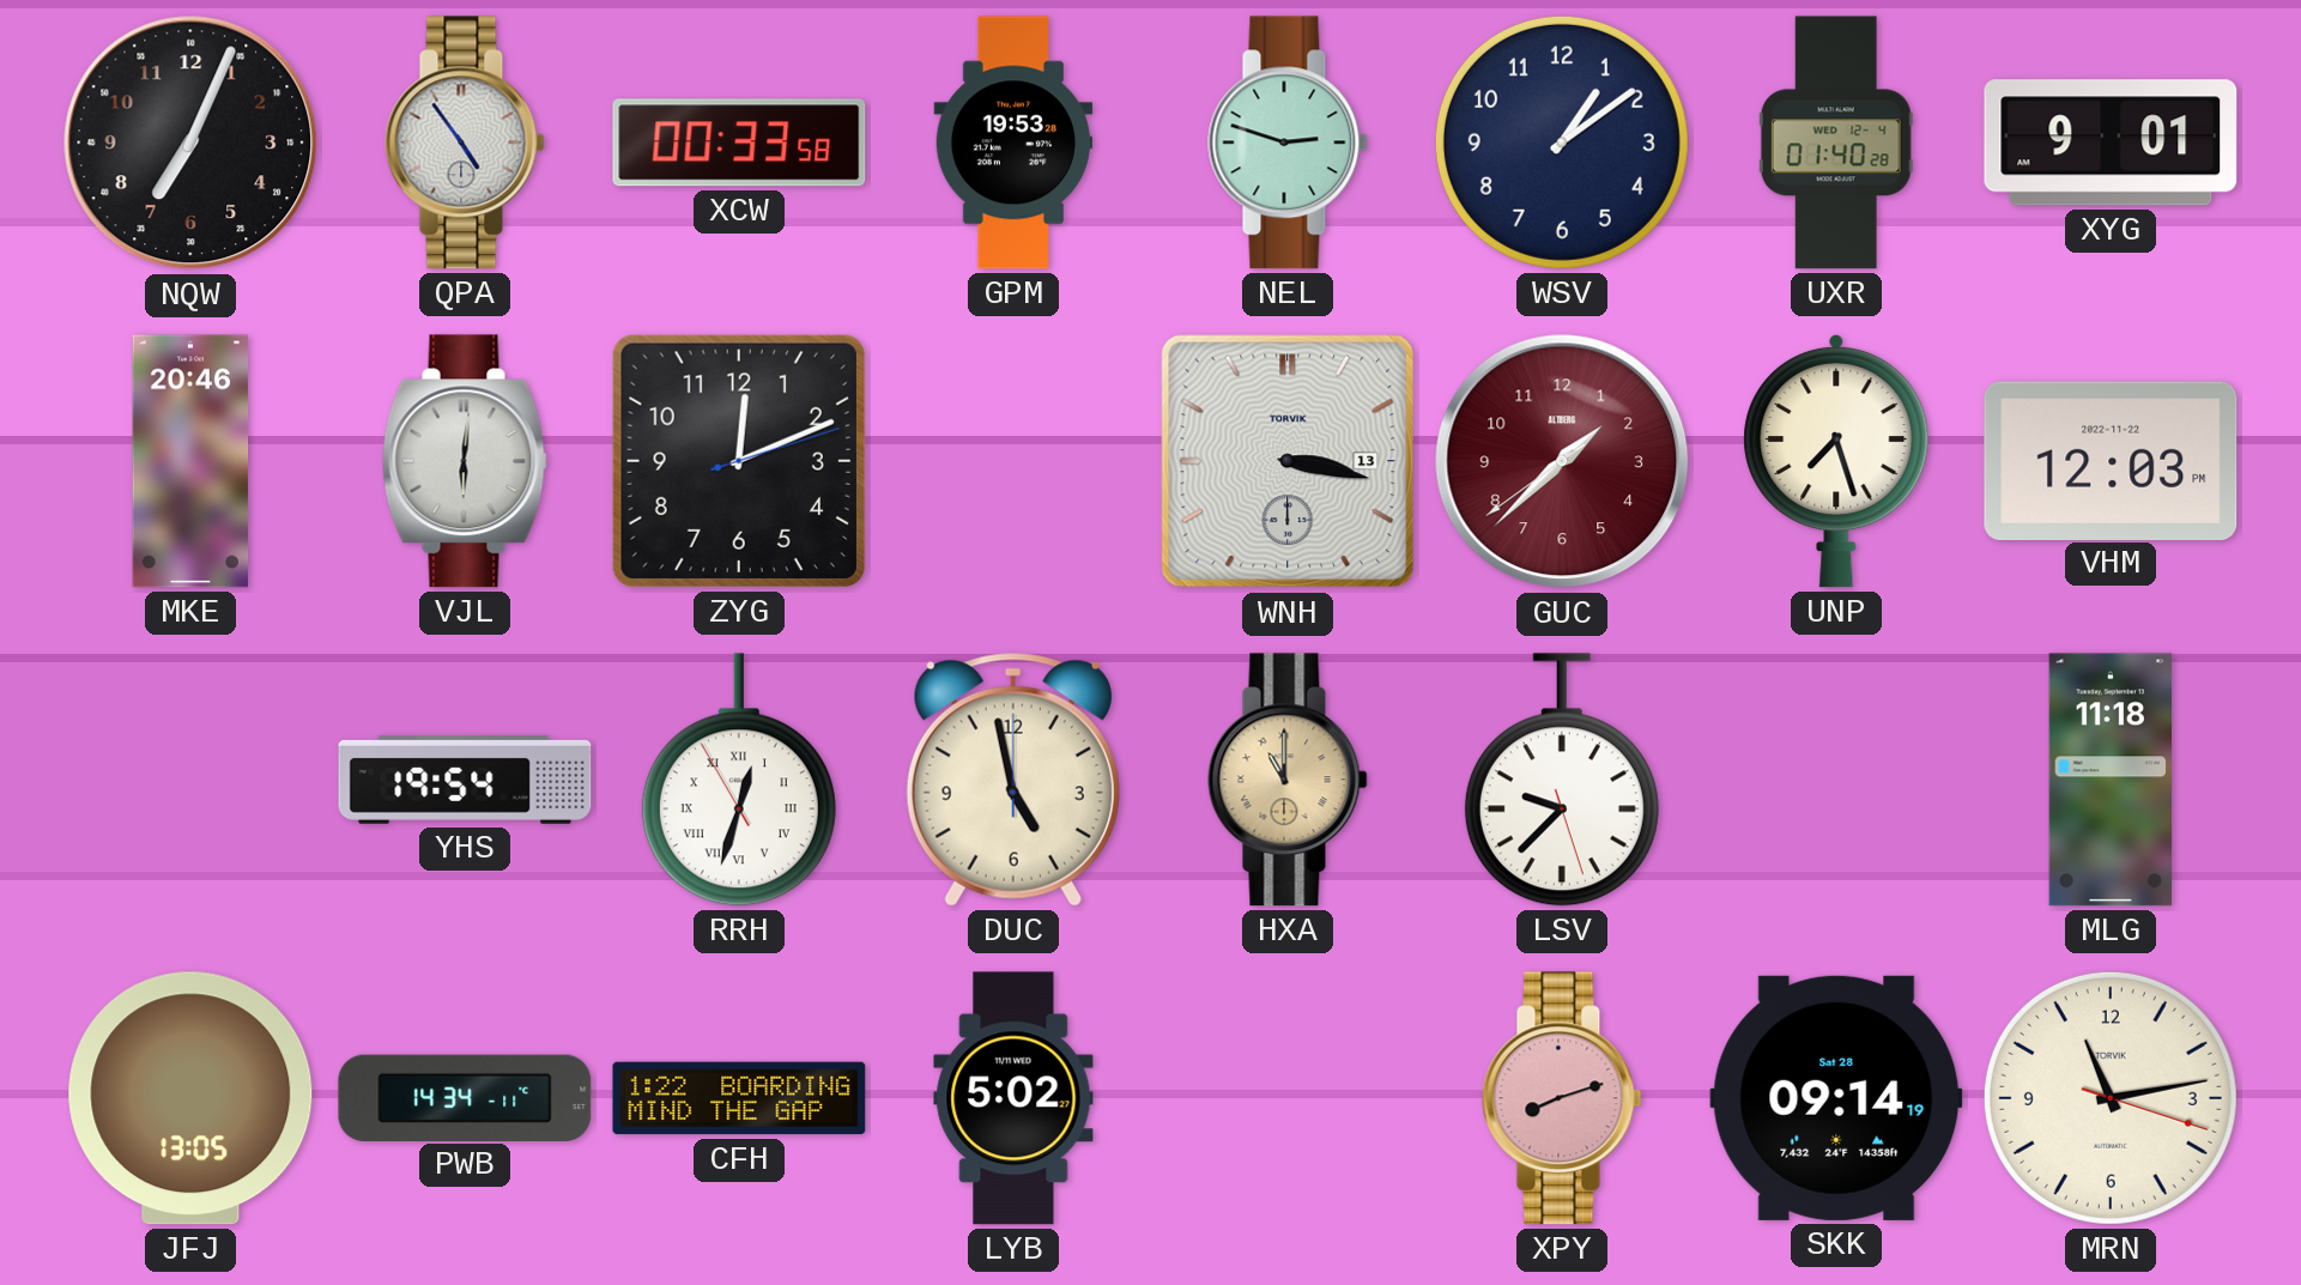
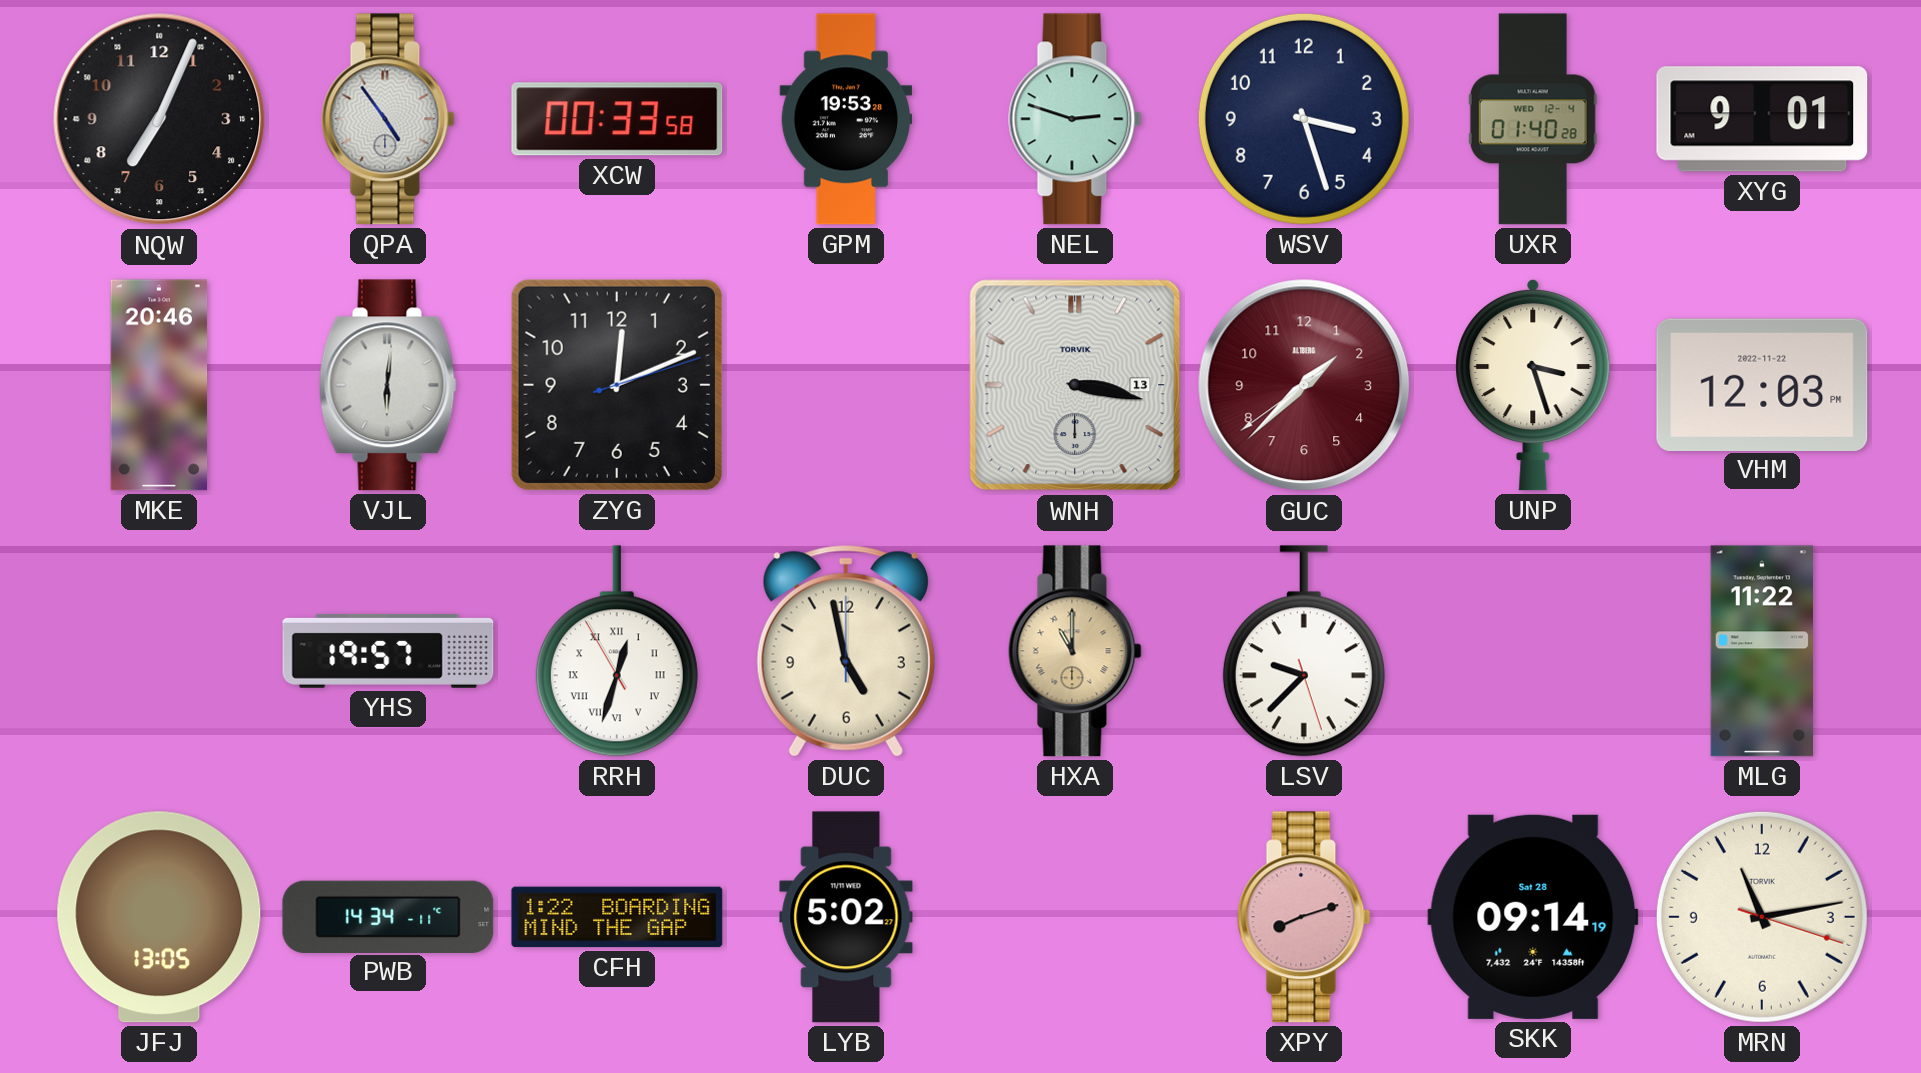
WSV: 1:09 -> 3:27 (1304, 119)
UNP: 7:27 -> 3:27 (1533, 385)
YHS: 19:54 -> 19:57 (388, 651)
MLG: 11:18 -> 11:22 (1761, 651)
